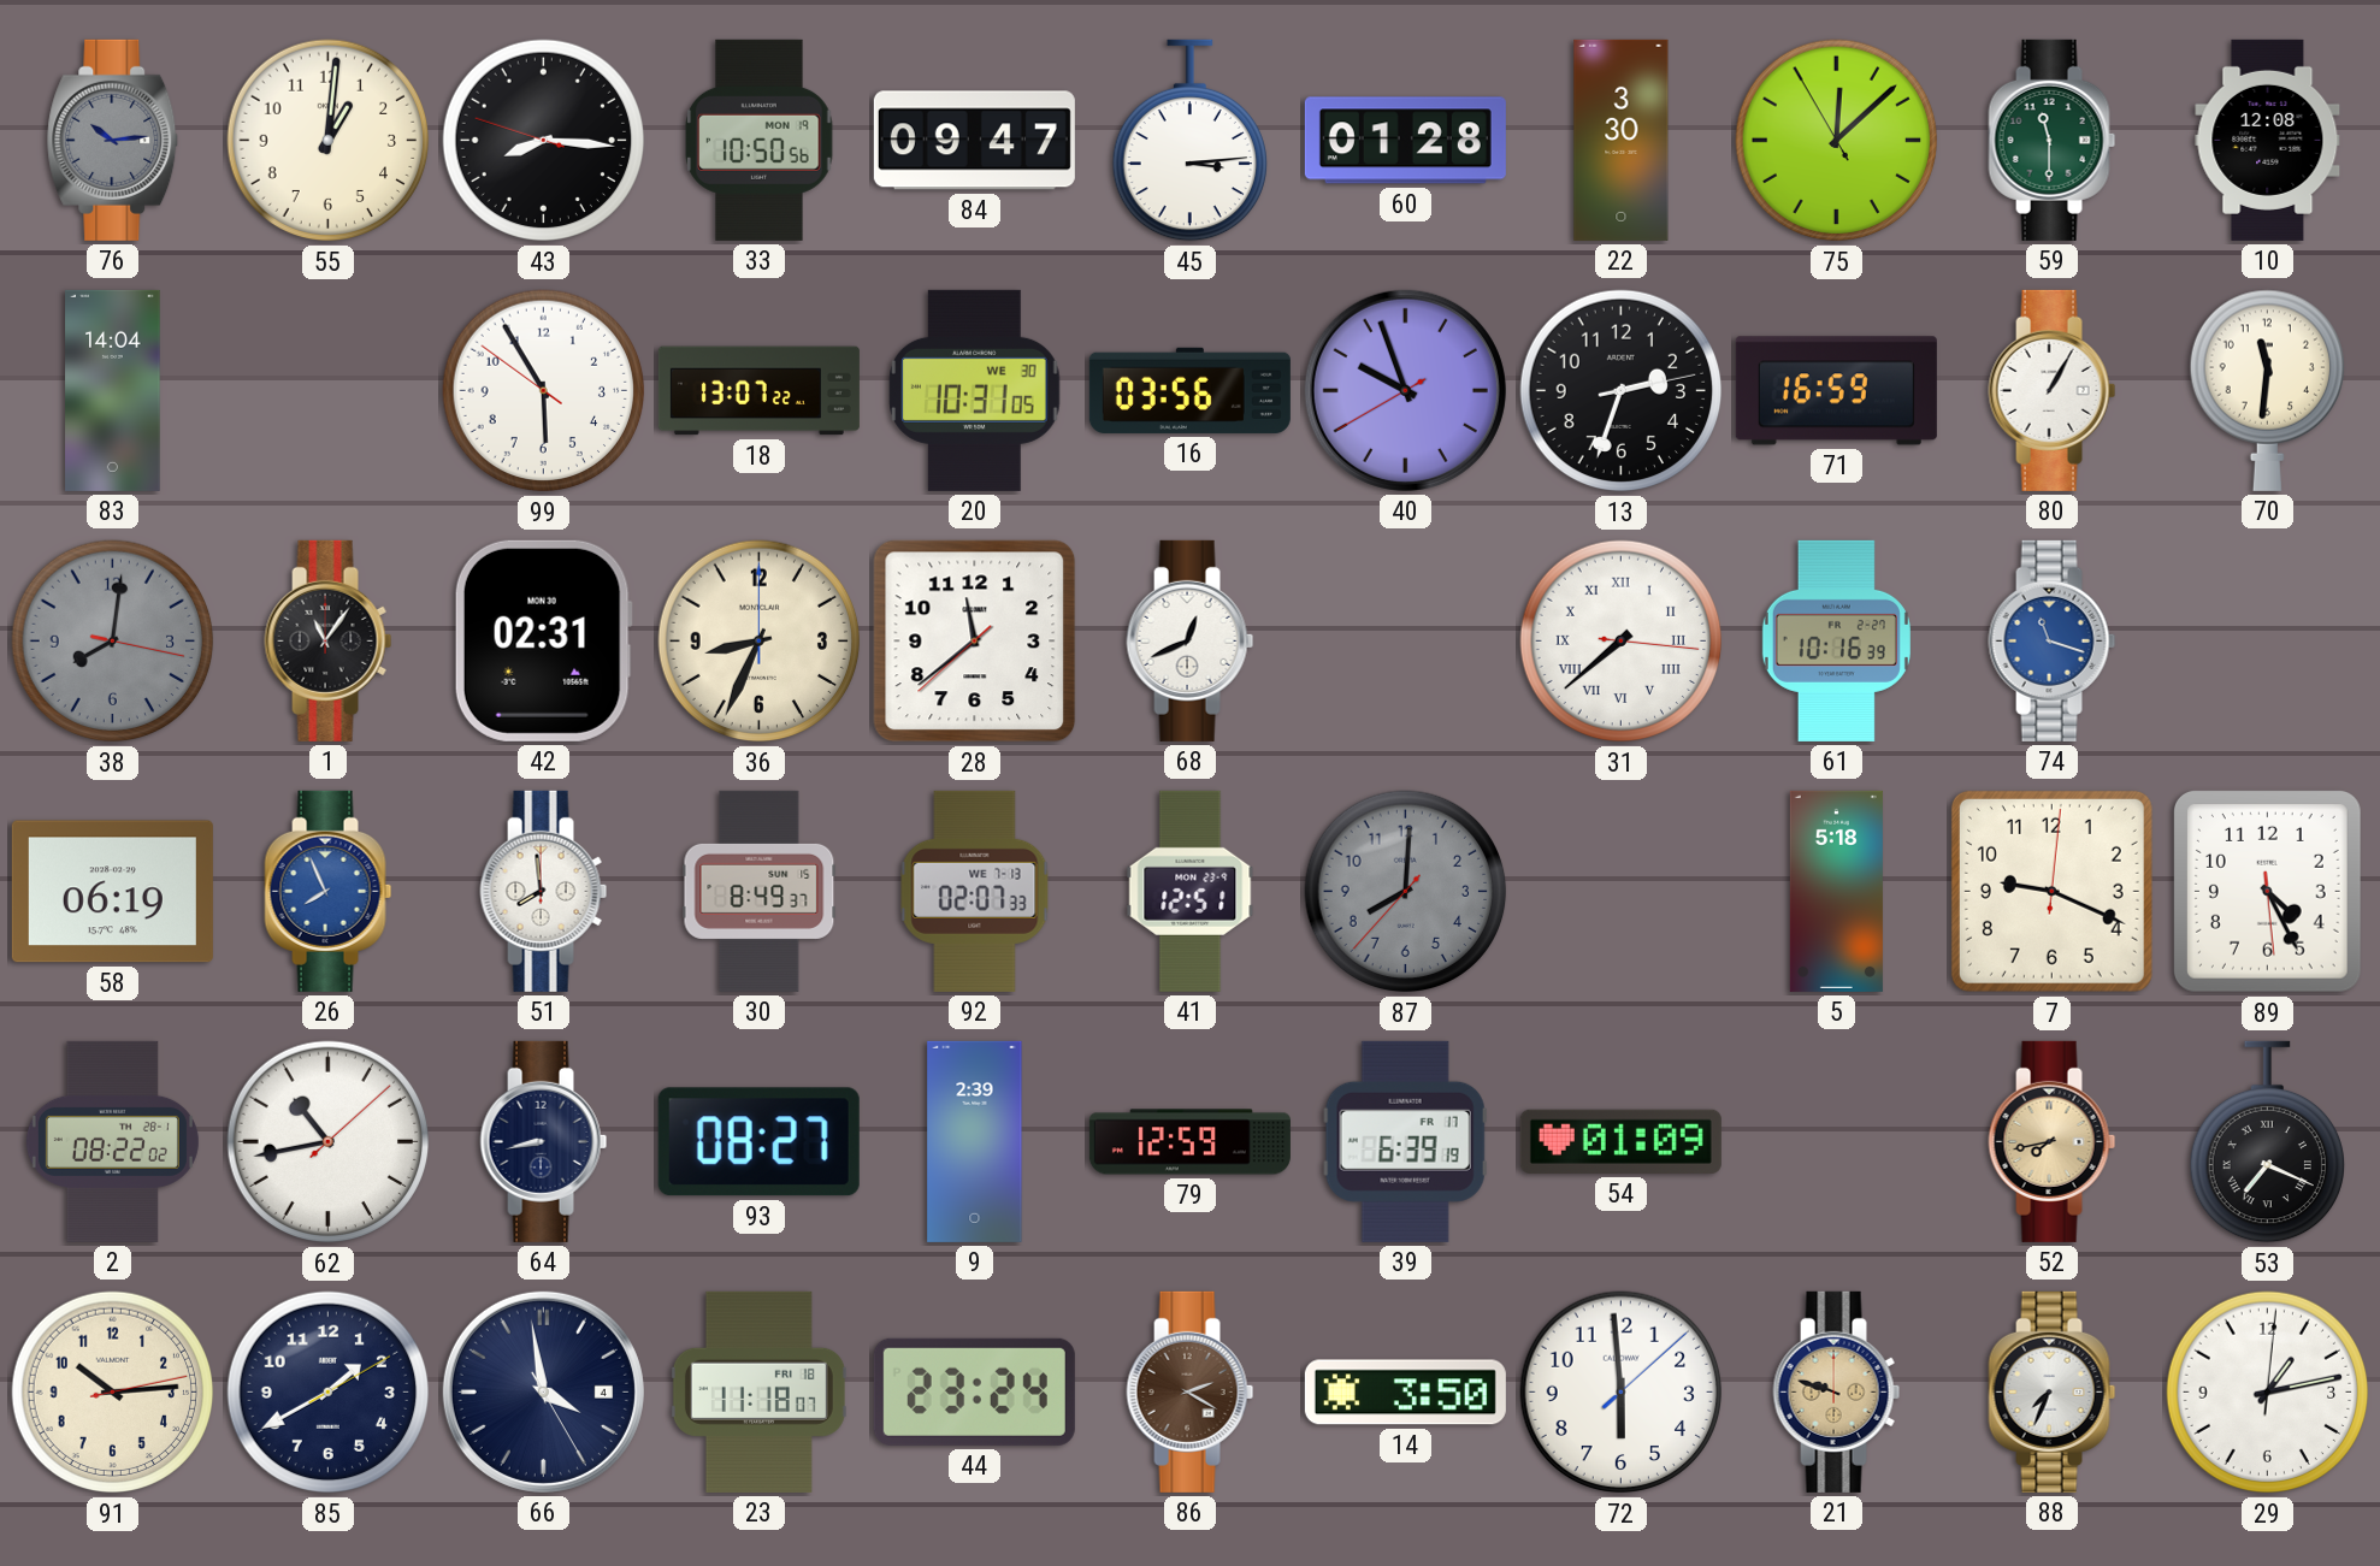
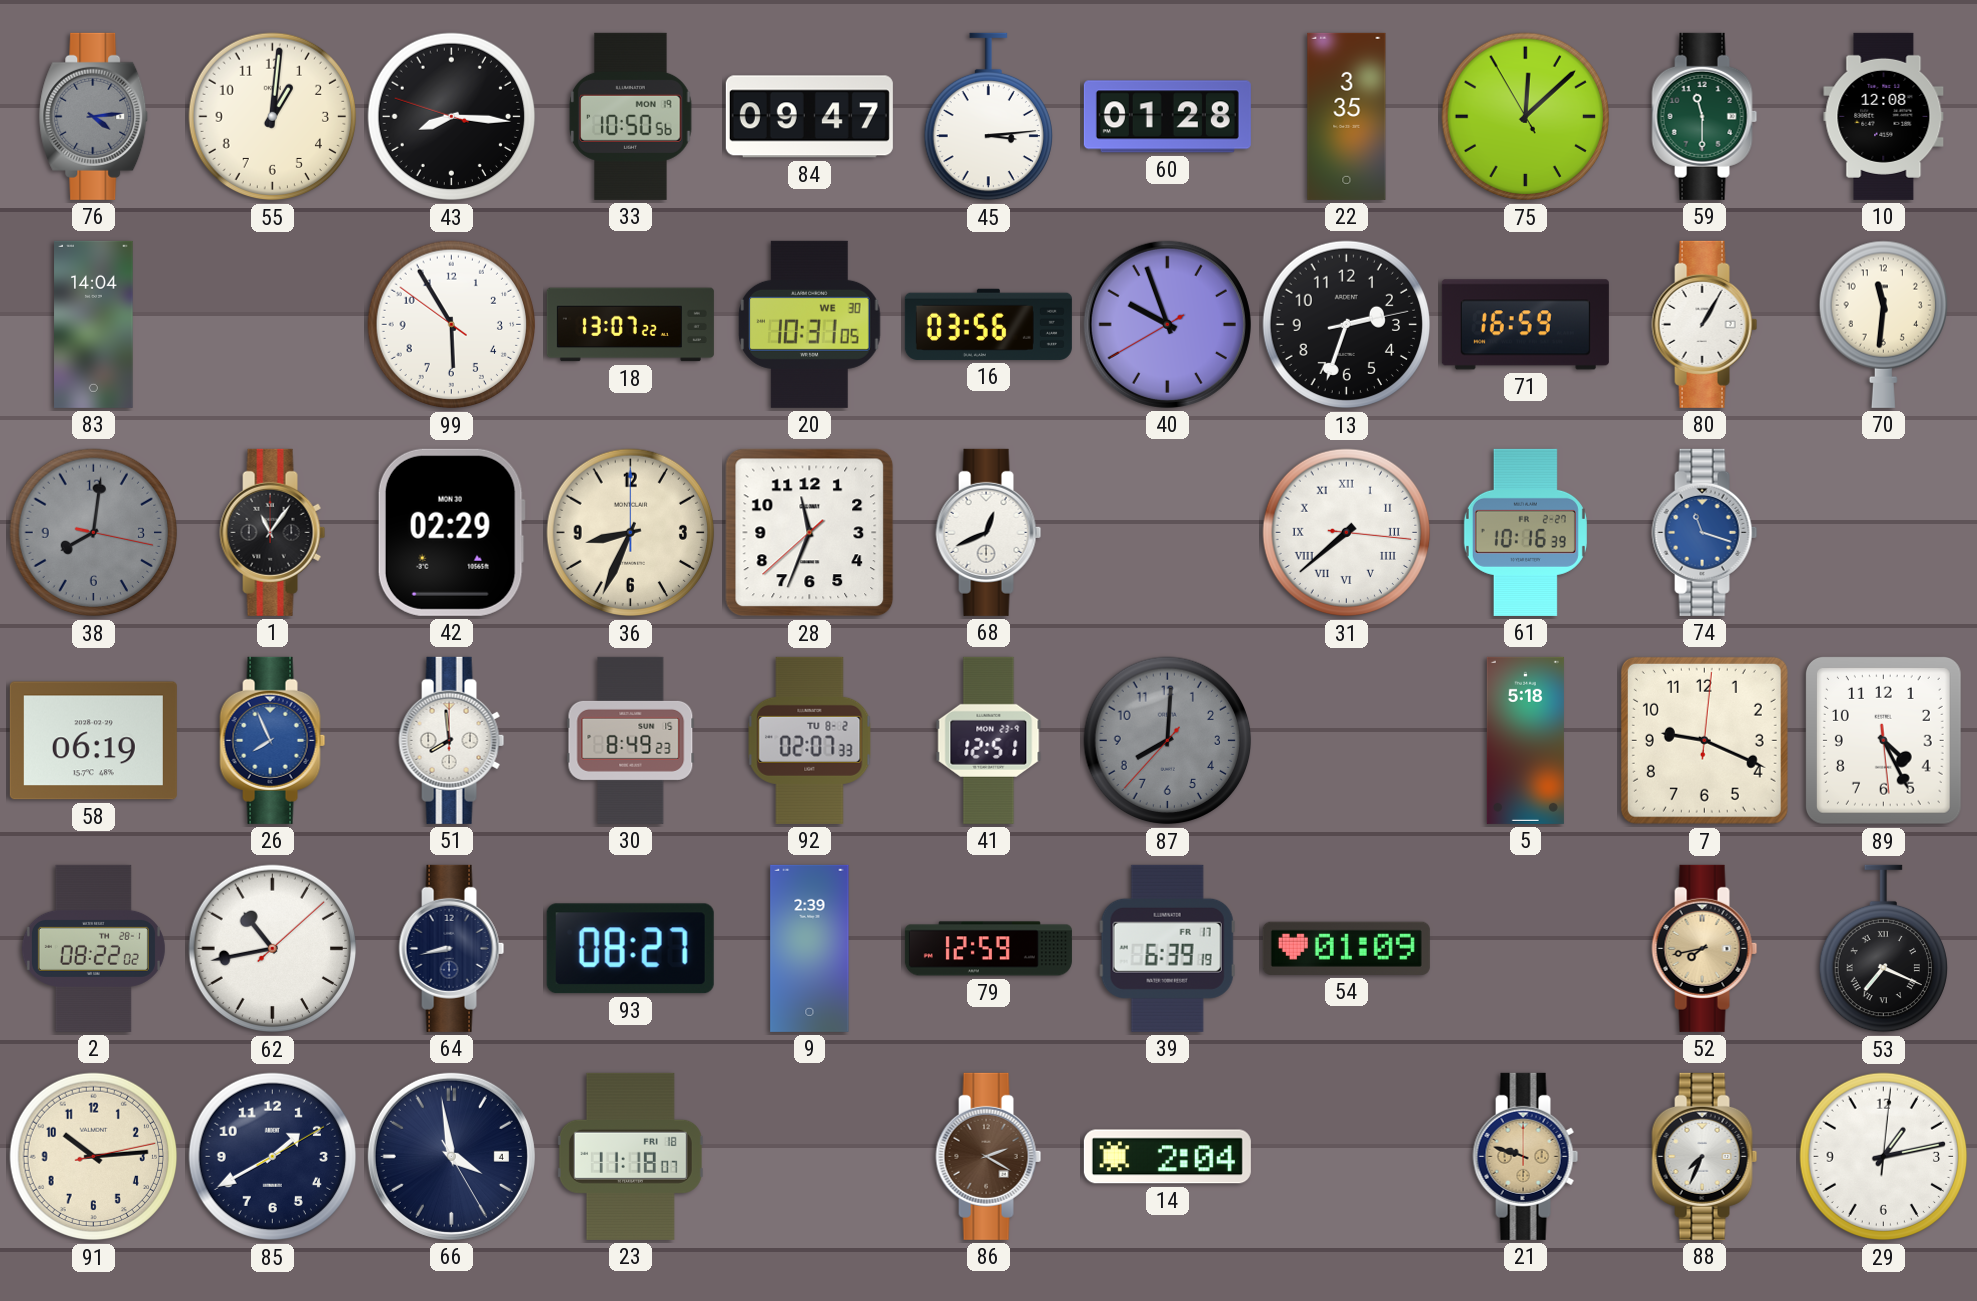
76: 10:14 -> 4:14 (94, 116)
22: 3:30 -> 3:35 (1347, 116)
42: 02:31 -> 02:29 (451, 532)
28: 11:38 -> 11:33 (810, 533)
30: 8:49:37 -> 8:49:23 (631, 740)
92 date: WE 7-13 -> TU 8-2 (810, 740)
44: 23:24 -> none (974, 1391)
14: 3:50 -> 2:04 (1167, 1157)
72: 5:59 -> none (1622, 1393)
